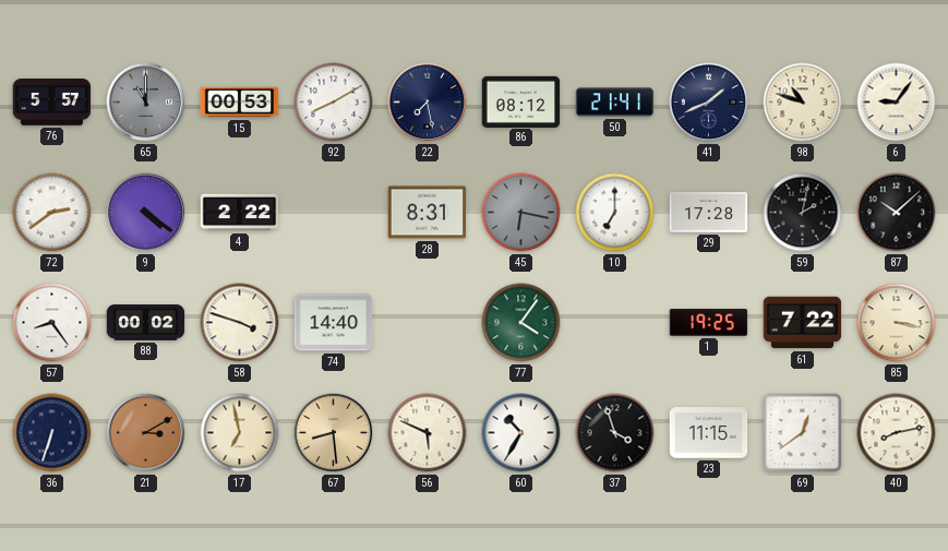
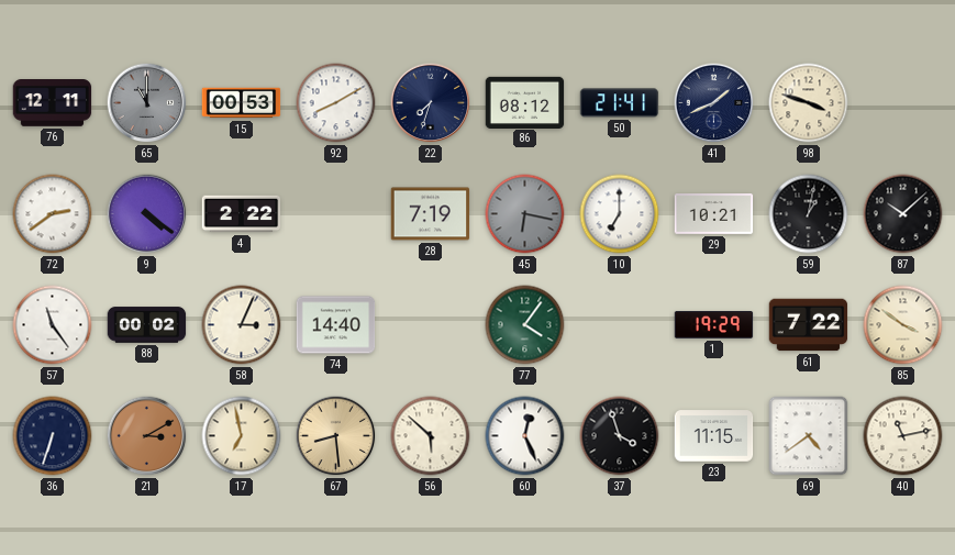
76: 5:57 -> 12:11 (53, 103)
22: 7:28 -> 7:33 (431, 103)
98: 10:48 -> 3:48 (809, 103)
6: 9:06 -> none (897, 103)
28: 8:31 -> 7:19 (431, 214)
29: 17:28 -> 10:21 (714, 214)
59: 2:02 -> 1:02 (809, 214)
57: 8:24 -> 11:24 (53, 325)
58: 3:48 -> 3:04 (242, 325)
1: 19:25 -> 19:29 (714, 325)
85: 3:17 -> 3:51 (903, 325)
56: 5:49 -> 5:52 (431, 436)
60: 10:35 -> 12:26 (525, 436)
69: 12:39 -> 4:39 (809, 436)
40: 8:13 -> 11:13 (903, 436)
